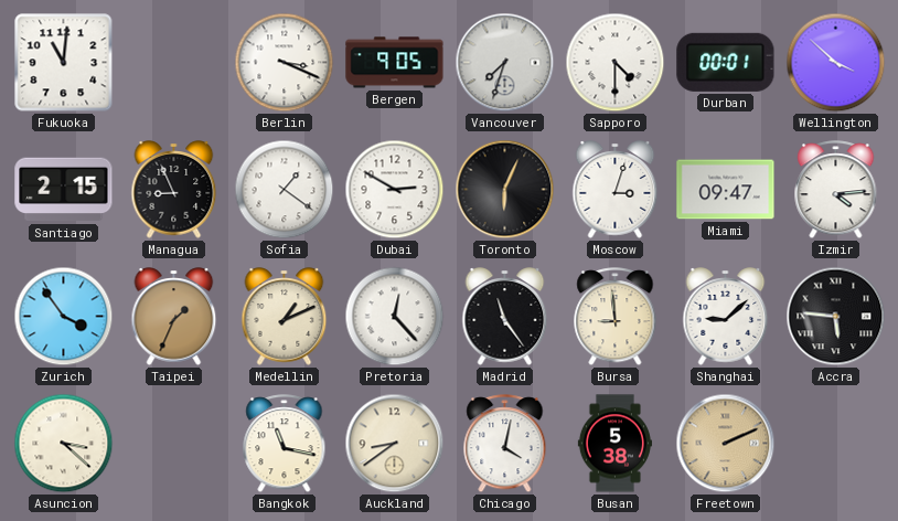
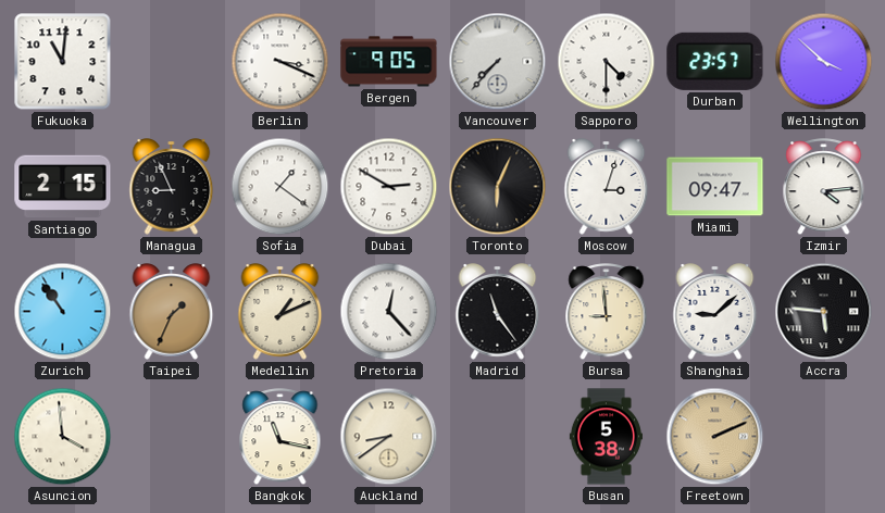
Vancouver: 7:33 -> 7:37 (498, 62)
Durban: 00:01 -> 23:57 (715, 61)
Zurich: 3:54 -> 10:54 (63, 312)
Asuncion: 3:22 -> 3:59 (63, 437)
Chicago: 4:02 -> none (505, 444)
